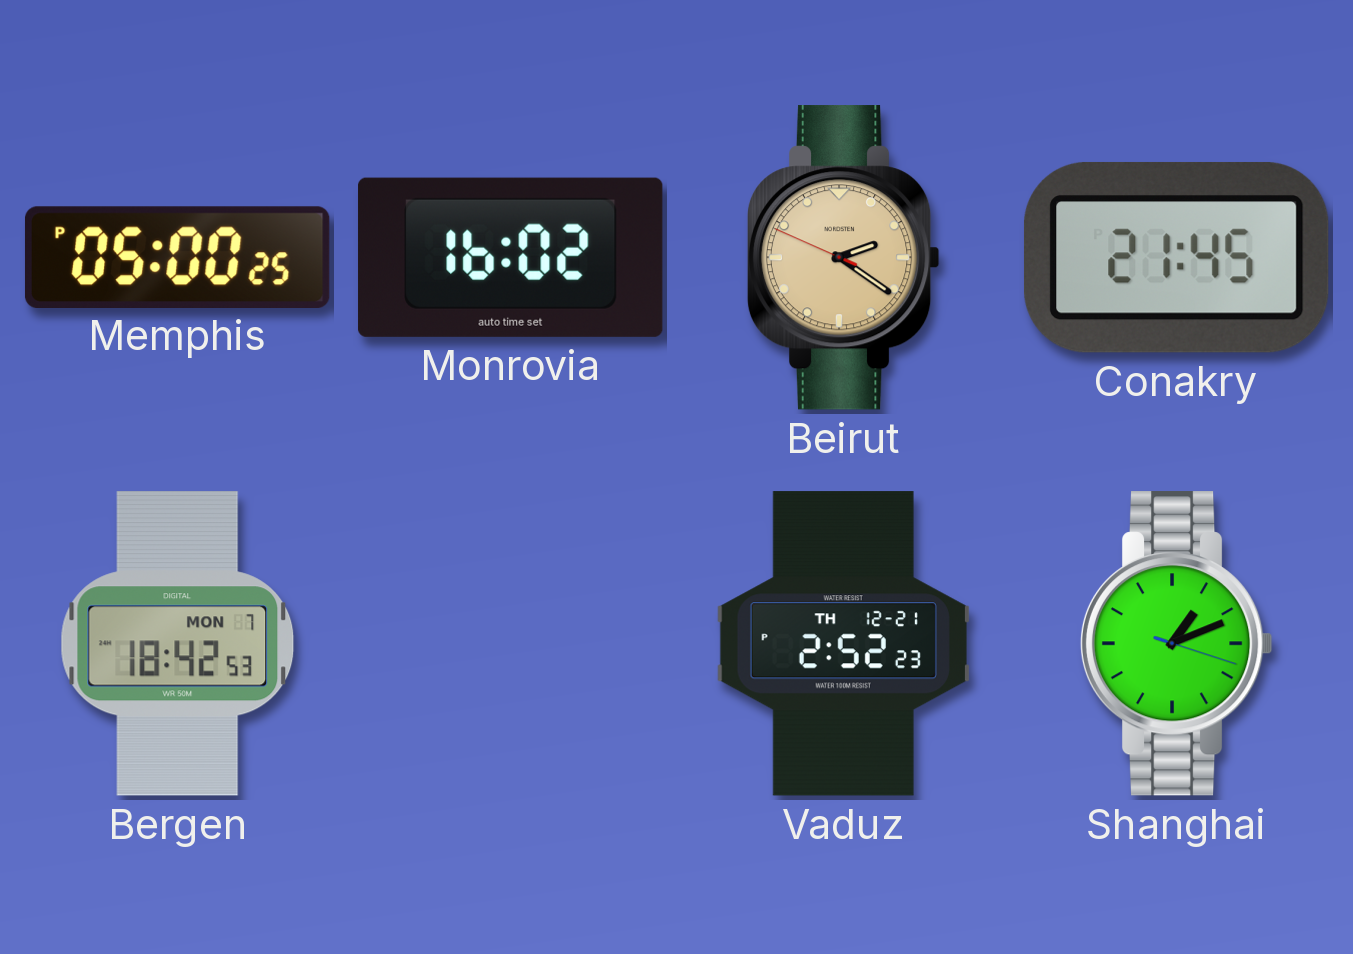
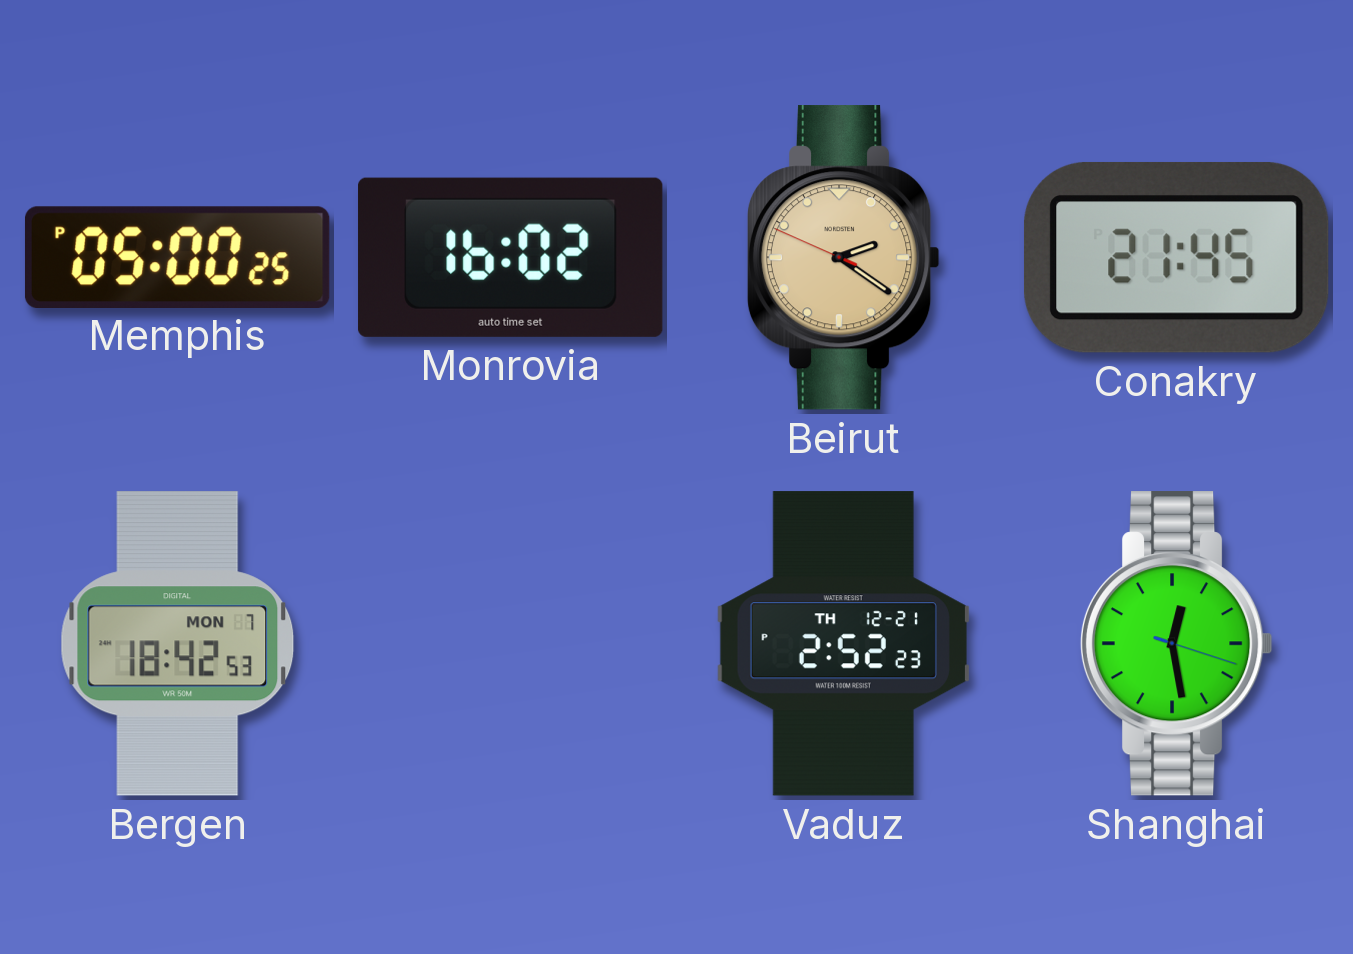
Shanghai: 1:11 -> 12:28 (1176, 644)
